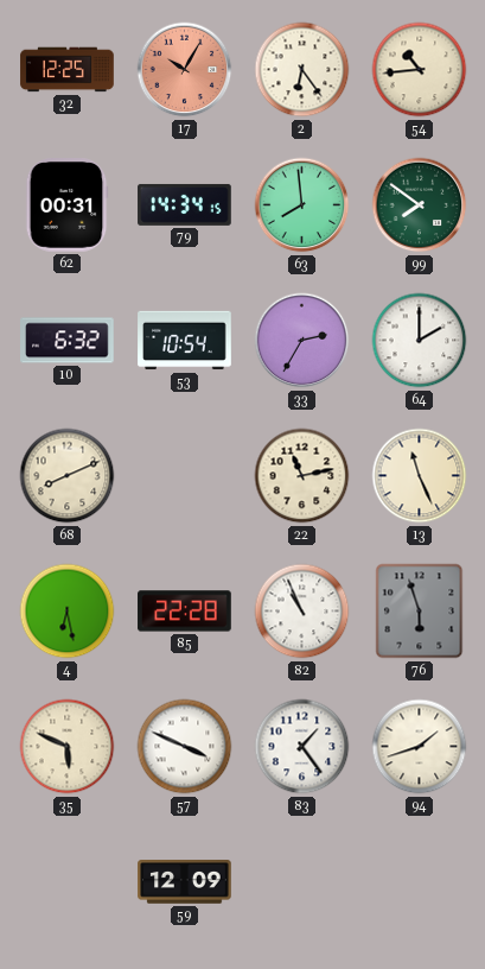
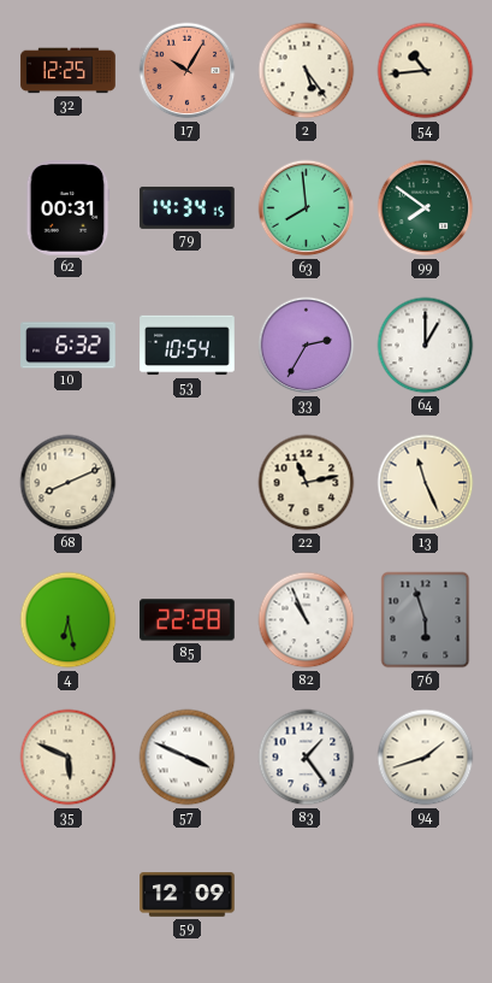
2: 6:24 -> 5:24 (307, 71)
64: 2:00 -> 1:00 (426, 346)
